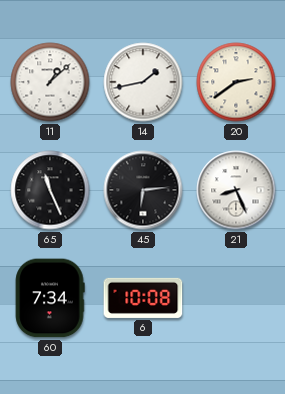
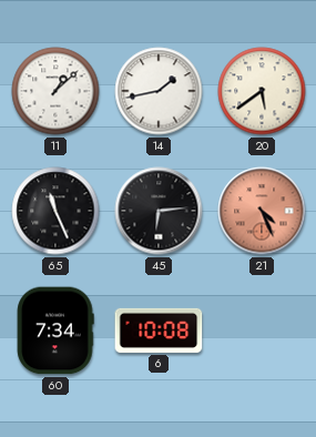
20: 2:39 -> 5:39 (262, 91)
21: 8:26 -> 4:26 (262, 211)
21 dial: white -> salmon (262, 211)
